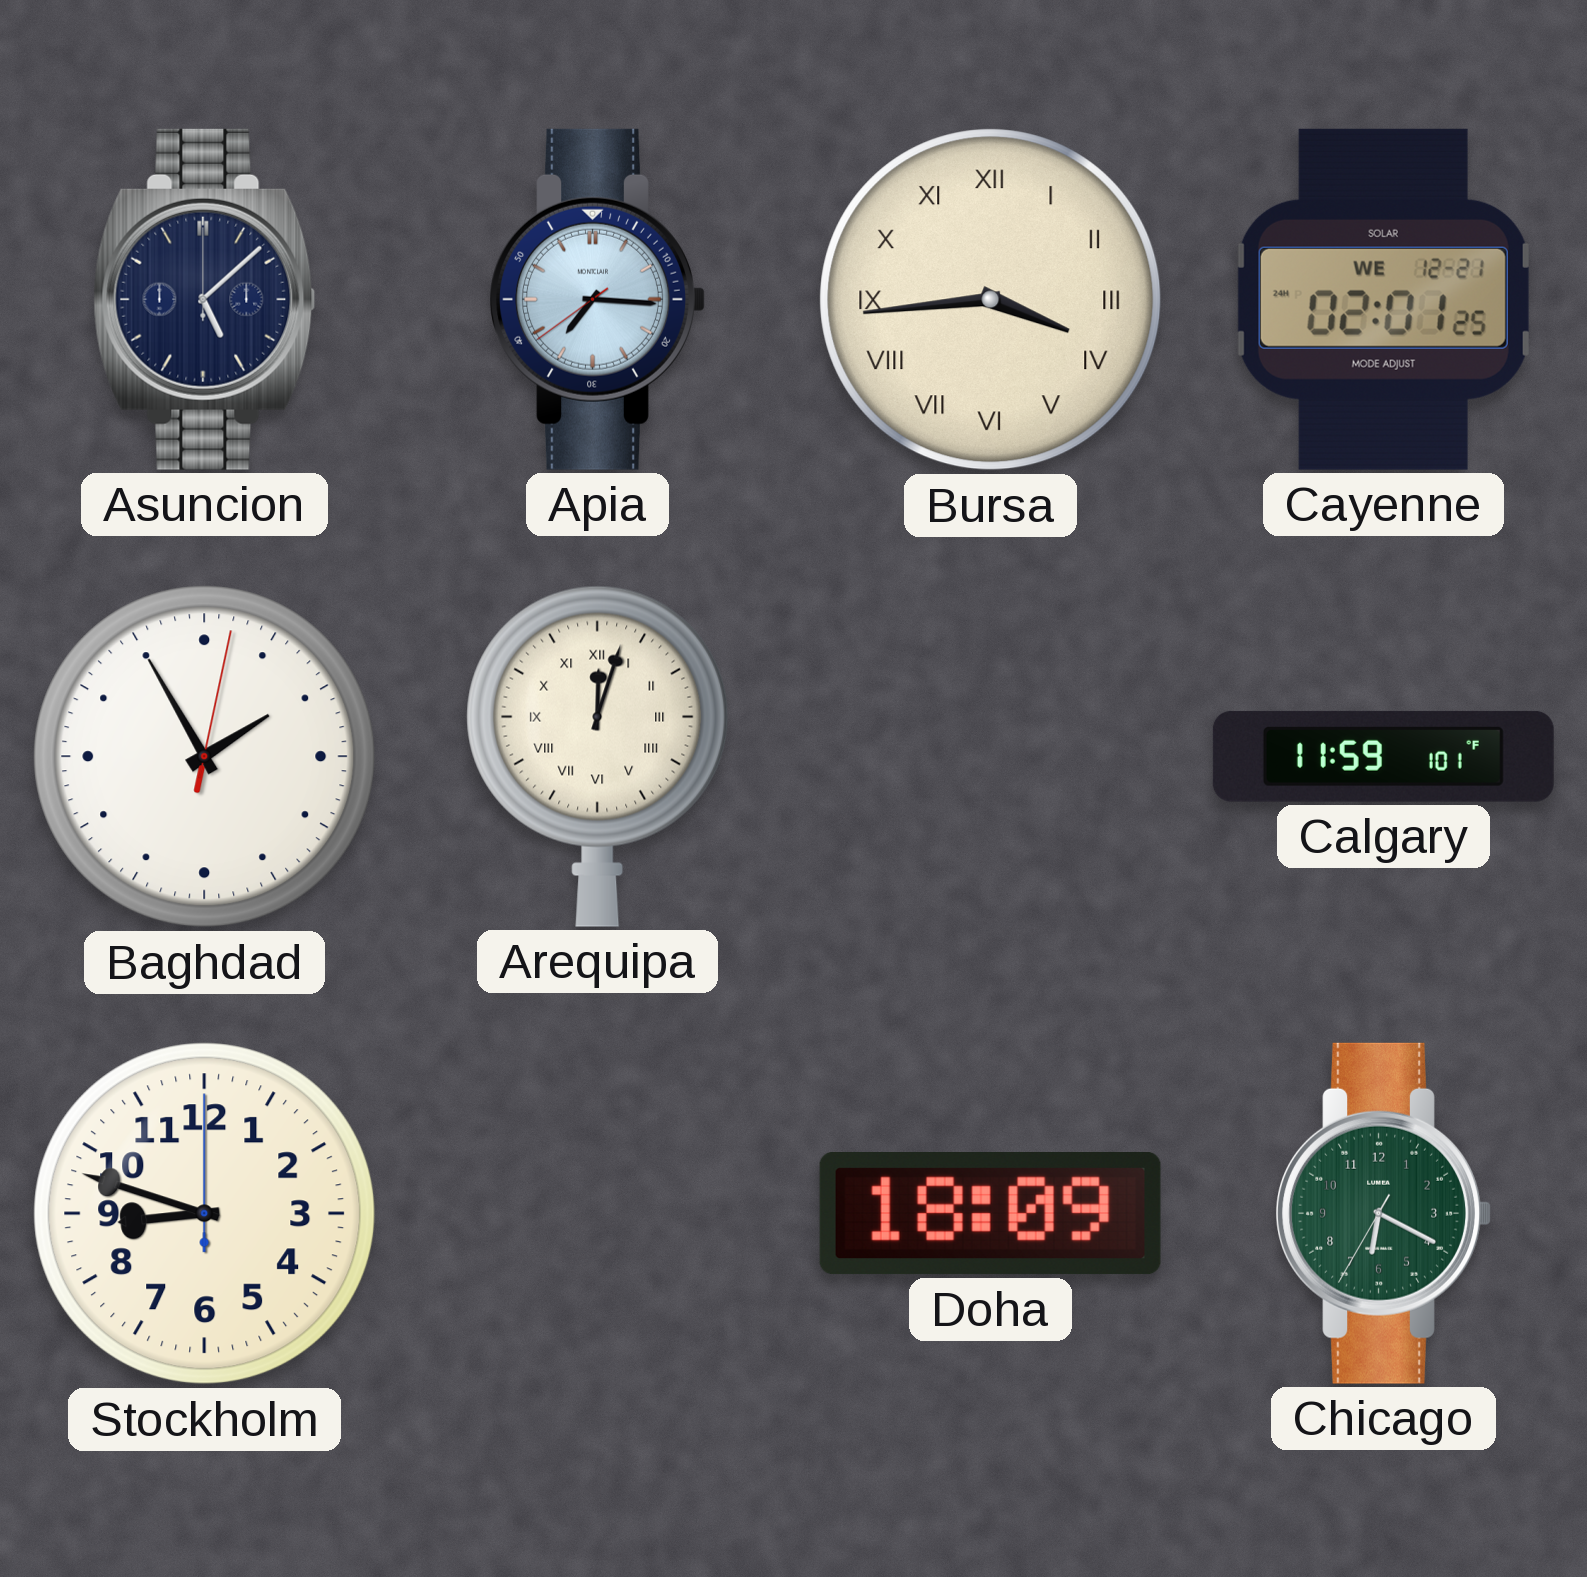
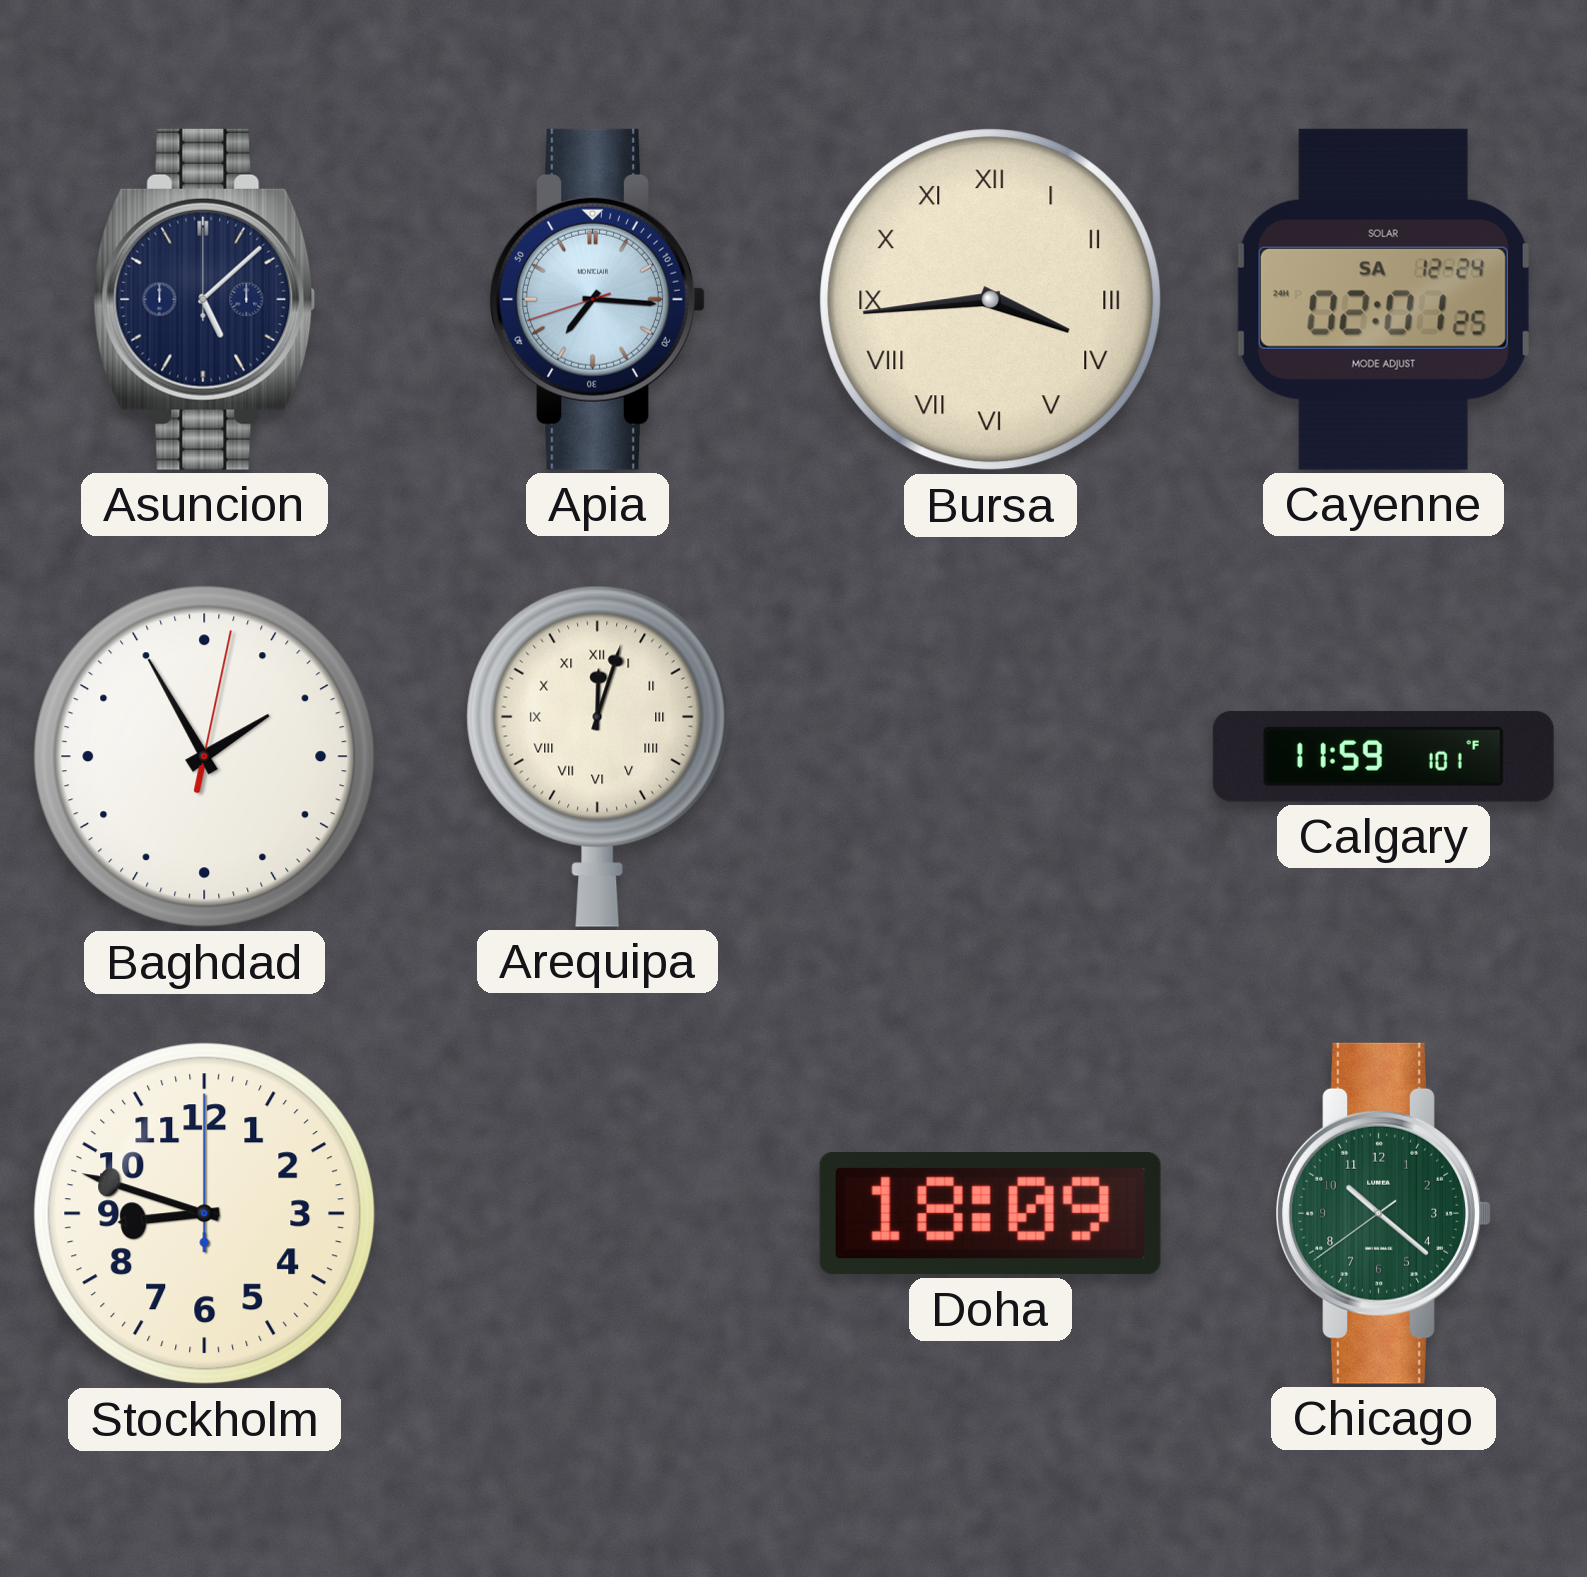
Apia: 7:15:39 -> 7:15:42 (597, 299)
Cayenne date: WE 12-21 -> SA 12-24 (1383, 299)
Chicago: 6:19 -> 10:21 (1383, 1213)
